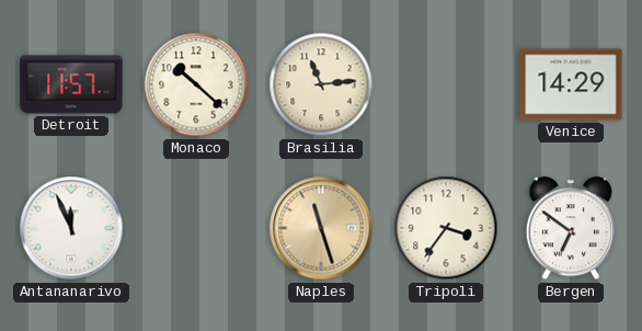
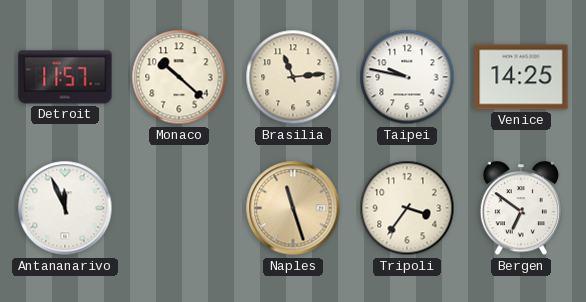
Taipei: none -> 9:47 (407, 77)
Venice: 14:29 -> 14:25 (521, 77)
